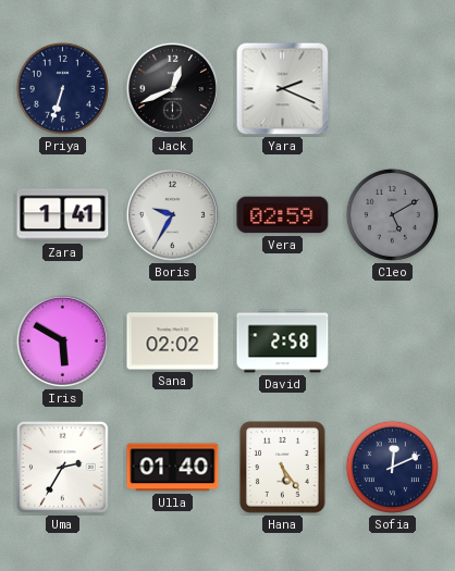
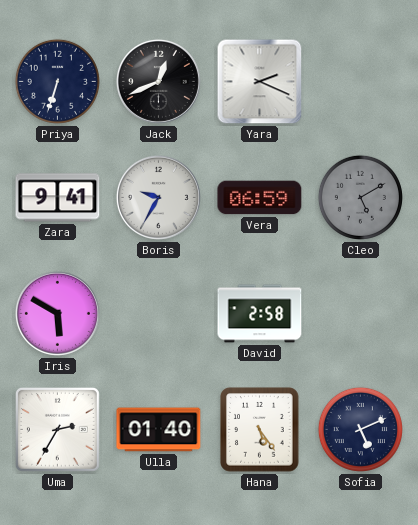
Zara: 1:41 -> 9:41 (58, 198)
Vera: 02:59 -> 06:59 (260, 198)
Sana: 02:02 -> none (173, 342)
Sofia: 12:11 -> 5:11 (360, 429)
